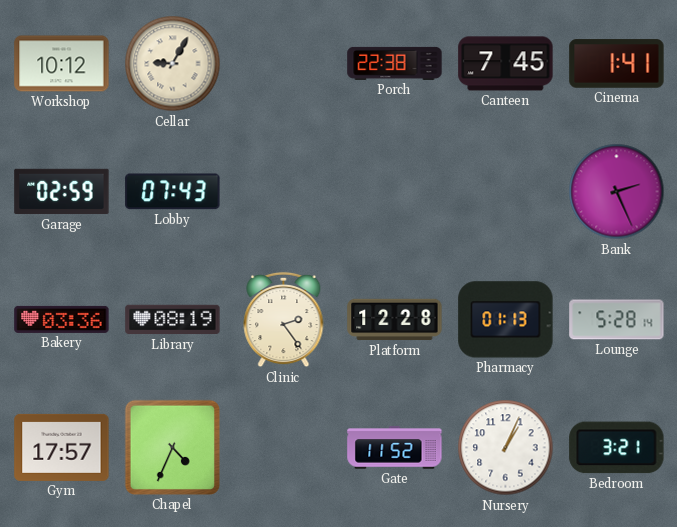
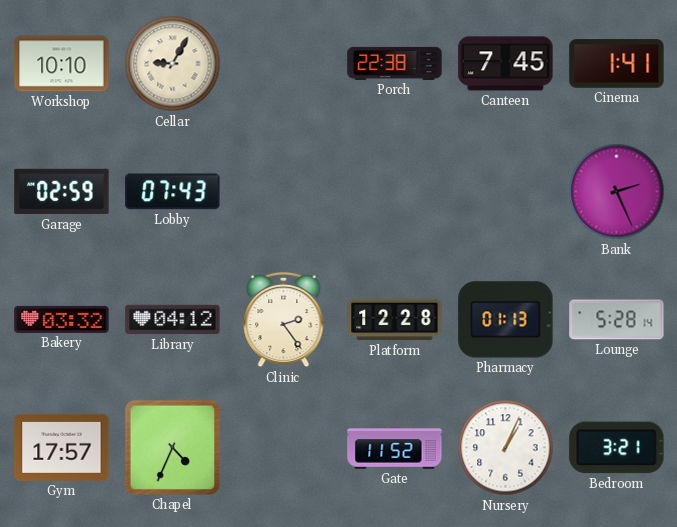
Workshop: 10:12 -> 10:10 (62, 64)
Bakery: 03:36 -> 03:32 (62, 319)
Library: 08:19 -> 04:12 (173, 320)
